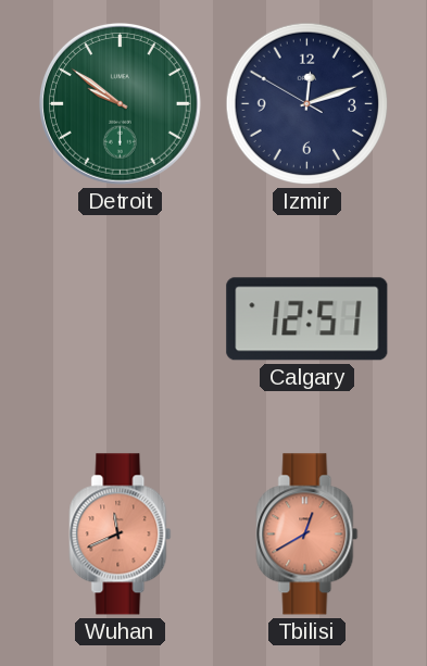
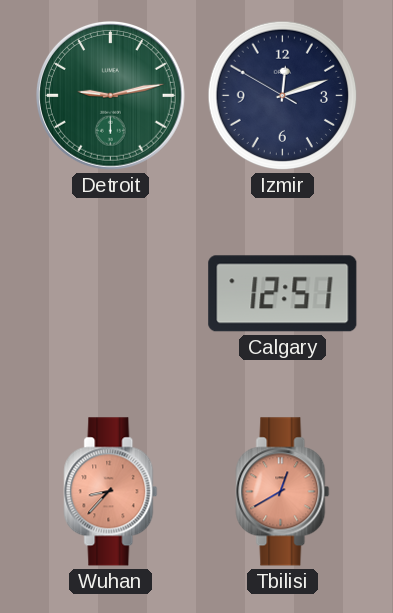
Detroit: 9:51 -> 9:13 (110, 95)
Wuhan: 11:41 -> 8:37 (111, 492)
